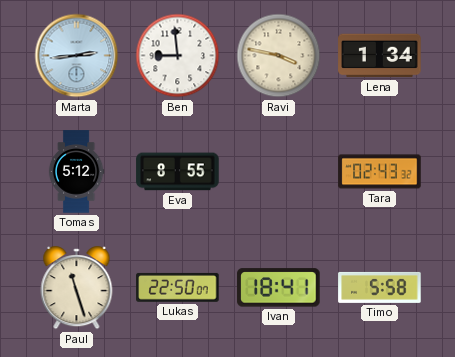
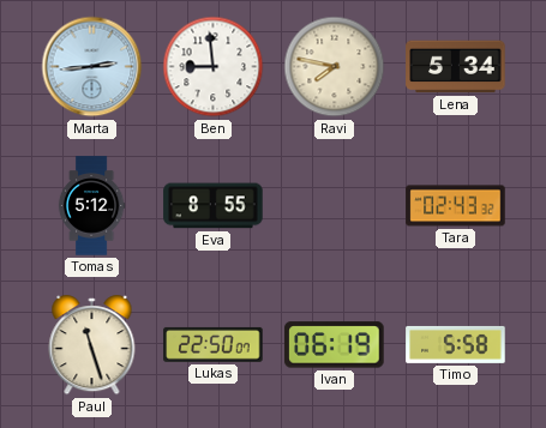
Ravi: 3:47 -> 7:47 (335, 67)
Lena: 1:34 -> 5:34 (456, 67)
Ivan: 18:41 -> 06:19 (335, 345)
